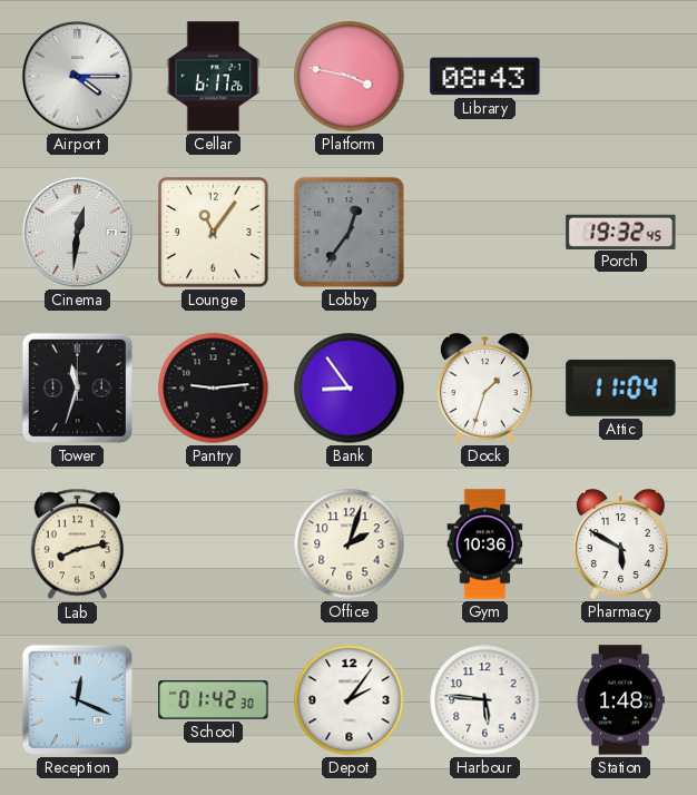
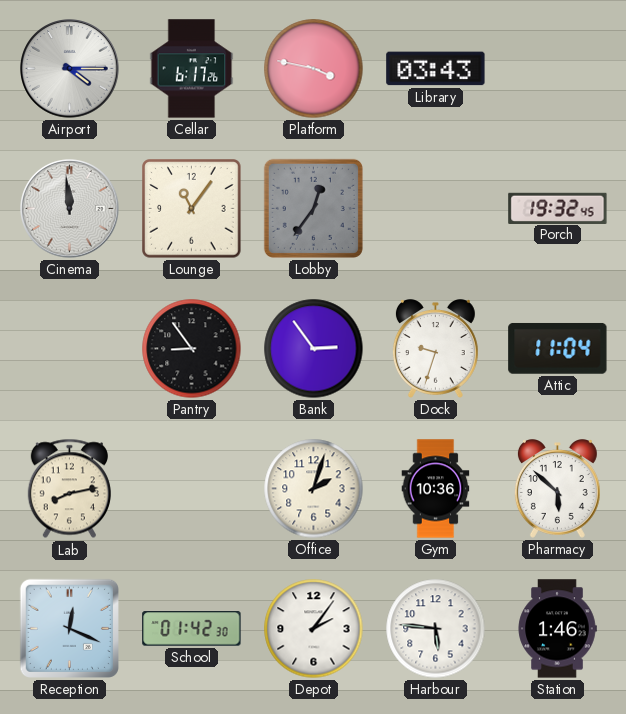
Library: 08:43 -> 03:43 (436, 69)
Cinema: 12:31 -> 11:59 (70, 209)
Tower: 11:33 -> none (77, 387)
Pantry: 9:14 -> 8:54 (192, 349)
Bank: 8:54 -> 2:54 (314, 349)
Dock: 1:33 -> 9:33 (435, 349)
Pharmacy: 5:50 -> 5:52 (557, 489)
Station: 1:48 -> 1:46 (557, 629)
